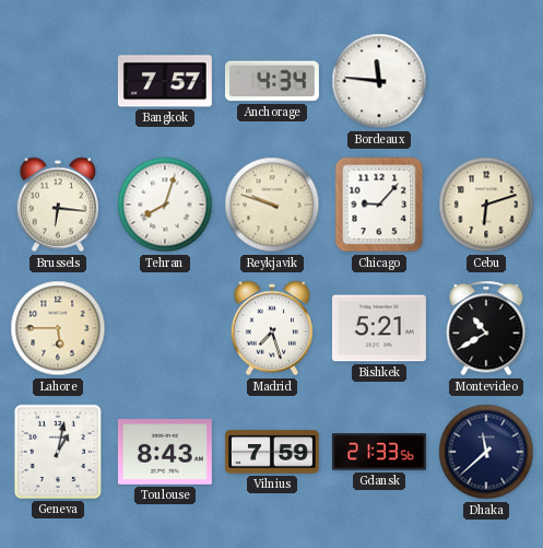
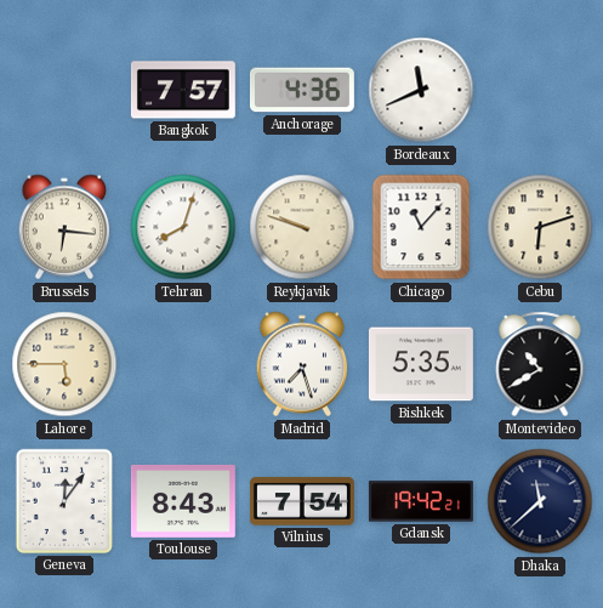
Anchorage: 4:34 -> 4:36 (302, 90)
Bordeaux: 11:46 -> 11:41 (421, 90)
Chicago: 9:07 -> 11:07 (421, 227)
Bishkek: 5:21 -> 5:35 (421, 364)
Geneva: 1:02 -> 12:06 (64, 501)
Vilnius: 7:59 -> 7:54 (302, 501)
Gdansk: 21:33 -> 19:42 (421, 501)
